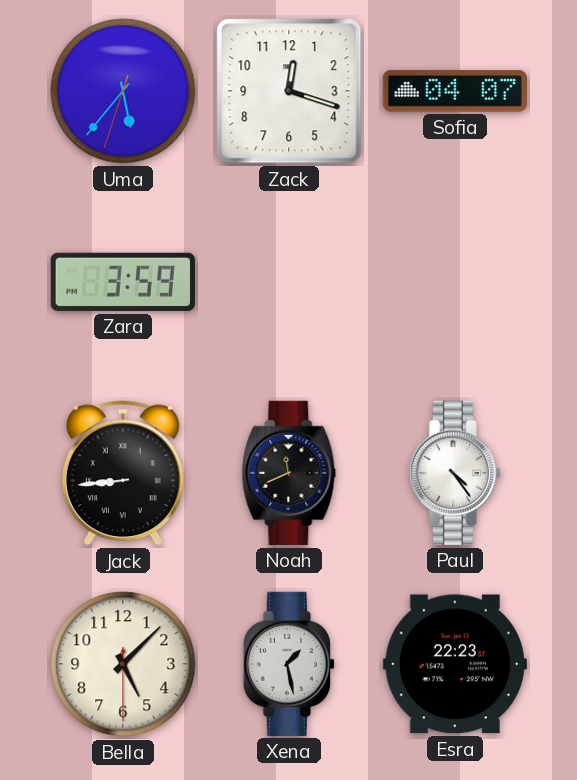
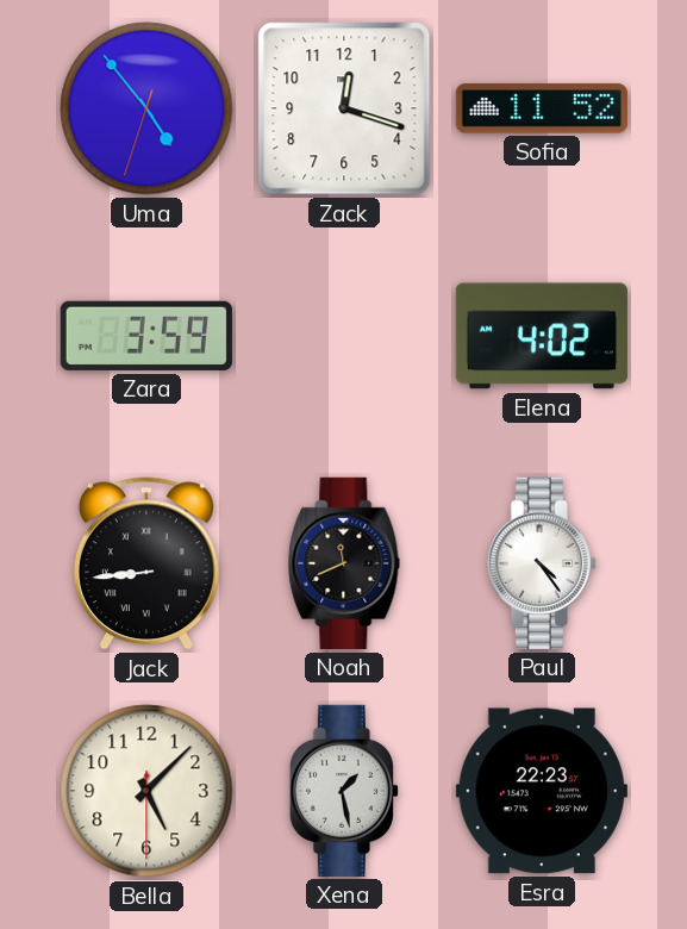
Uma: 5:36 -> 4:53 (146, 108)
Sofia: 04:07 -> 11:52 (542, 108)
Elena: none -> 4:02 (542, 336)
